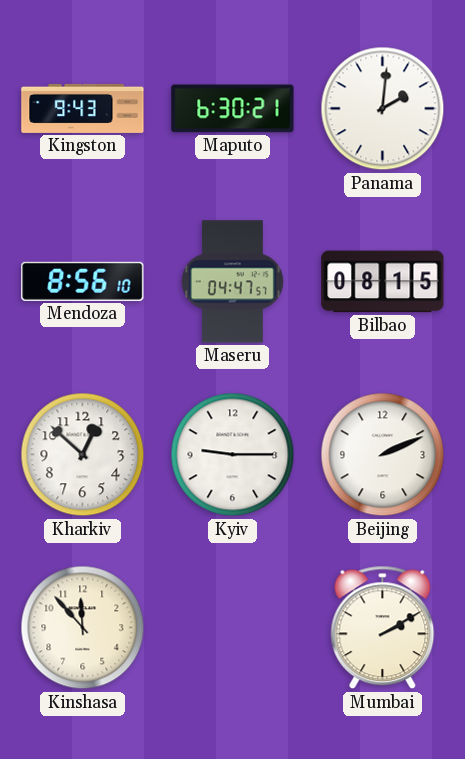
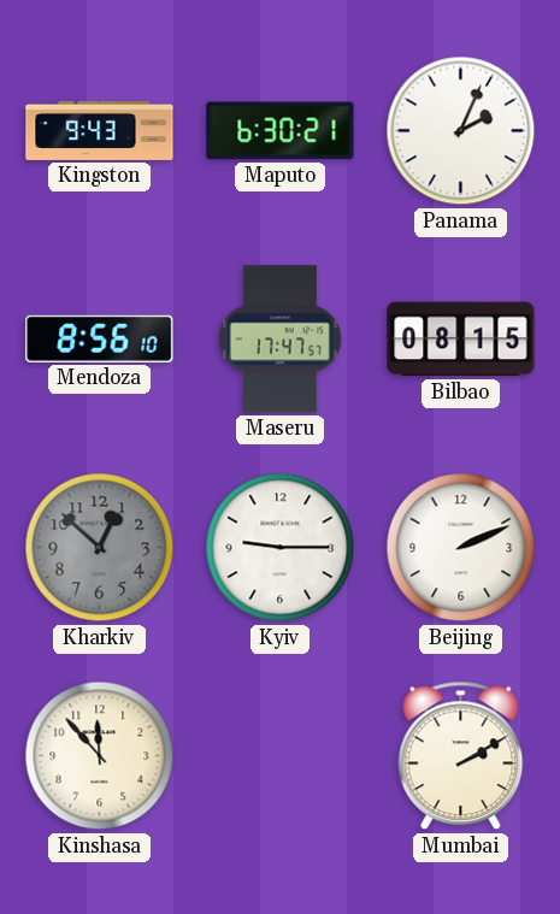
Panama: 2:01 -> 2:04 (461, 131)
Maseru: 04:47 -> 17:47 (281, 340)
Kharkiv dial: white -> grey (100, 548)
